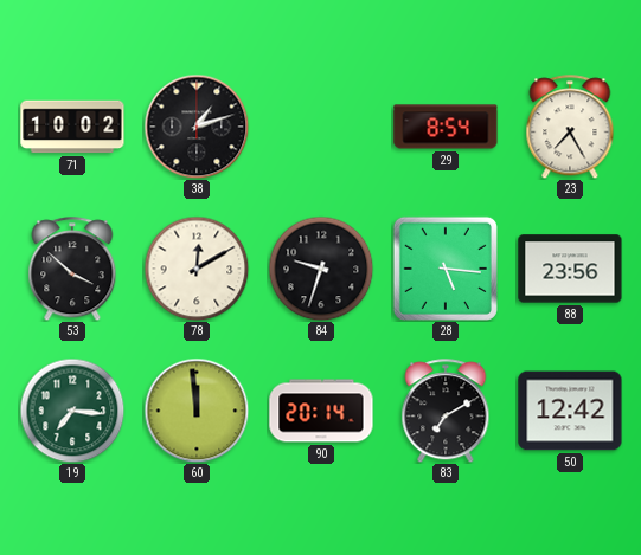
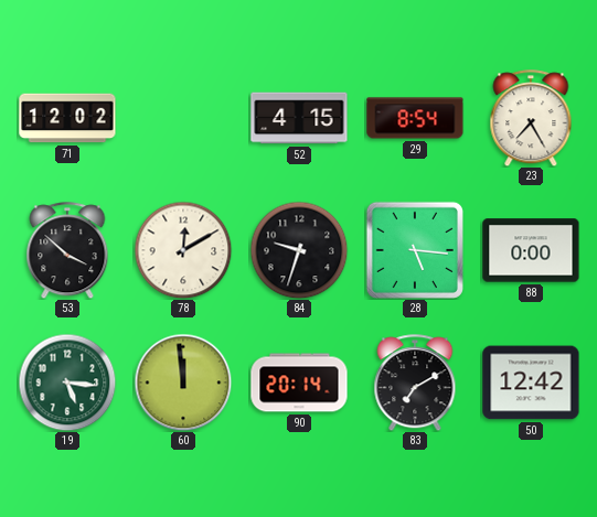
71: 10:02 -> 12:02 (67, 118)
38: 1:12 -> none (197, 127)
52: none -> 4:15 (299, 118)
88: 23:56 -> 0:00 (531, 250)
19: 7:16 -> 5:16 (67, 383)
